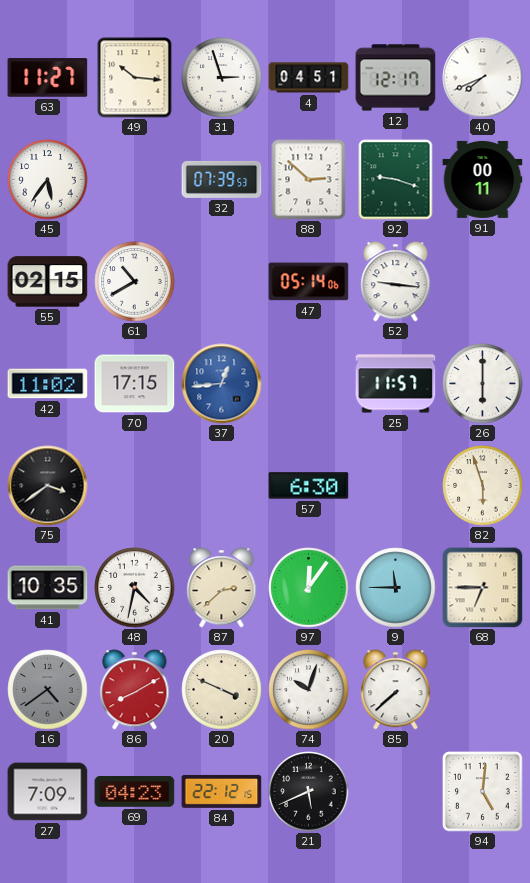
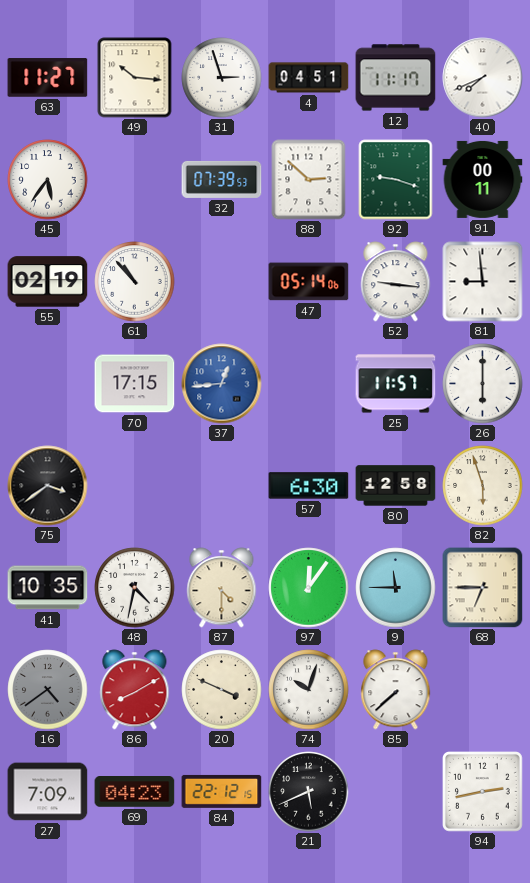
12: 12:17 -> 11:17 (396, 78)
55: 02:15 -> 02:19 (48, 282)
61: 10:40 -> 10:53 (135, 282)
81: none -> 8:59 (483, 282)
42: 11:02 -> none (48, 384)
80: none -> 12:58 (396, 486)
87: 2:38 -> 4:30 (222, 588)
94: 5:01 -> 2:43 (483, 792)
